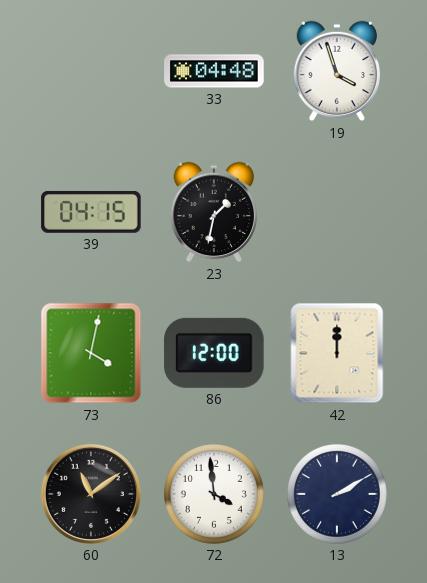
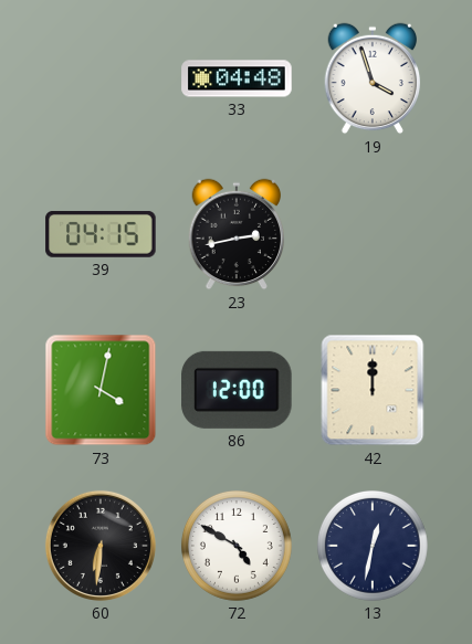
23: 1:32 -> 2:43 (237, 234)
60: 11:09 -> 6:31 (101, 546)
72: 3:59 -> 4:50 (237, 546)
13: 2:10 -> 12:32 (373, 546)
